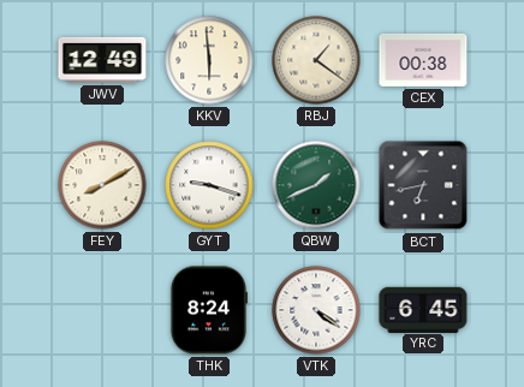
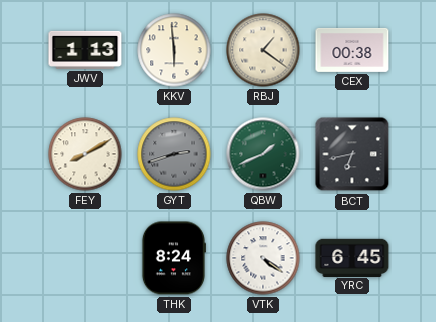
JWV: 12:49 -> 1:13 (85, 50)
GYT: 9:18 -> 2:42 (174, 154)
GYT dial: white -> grey (174, 154)
